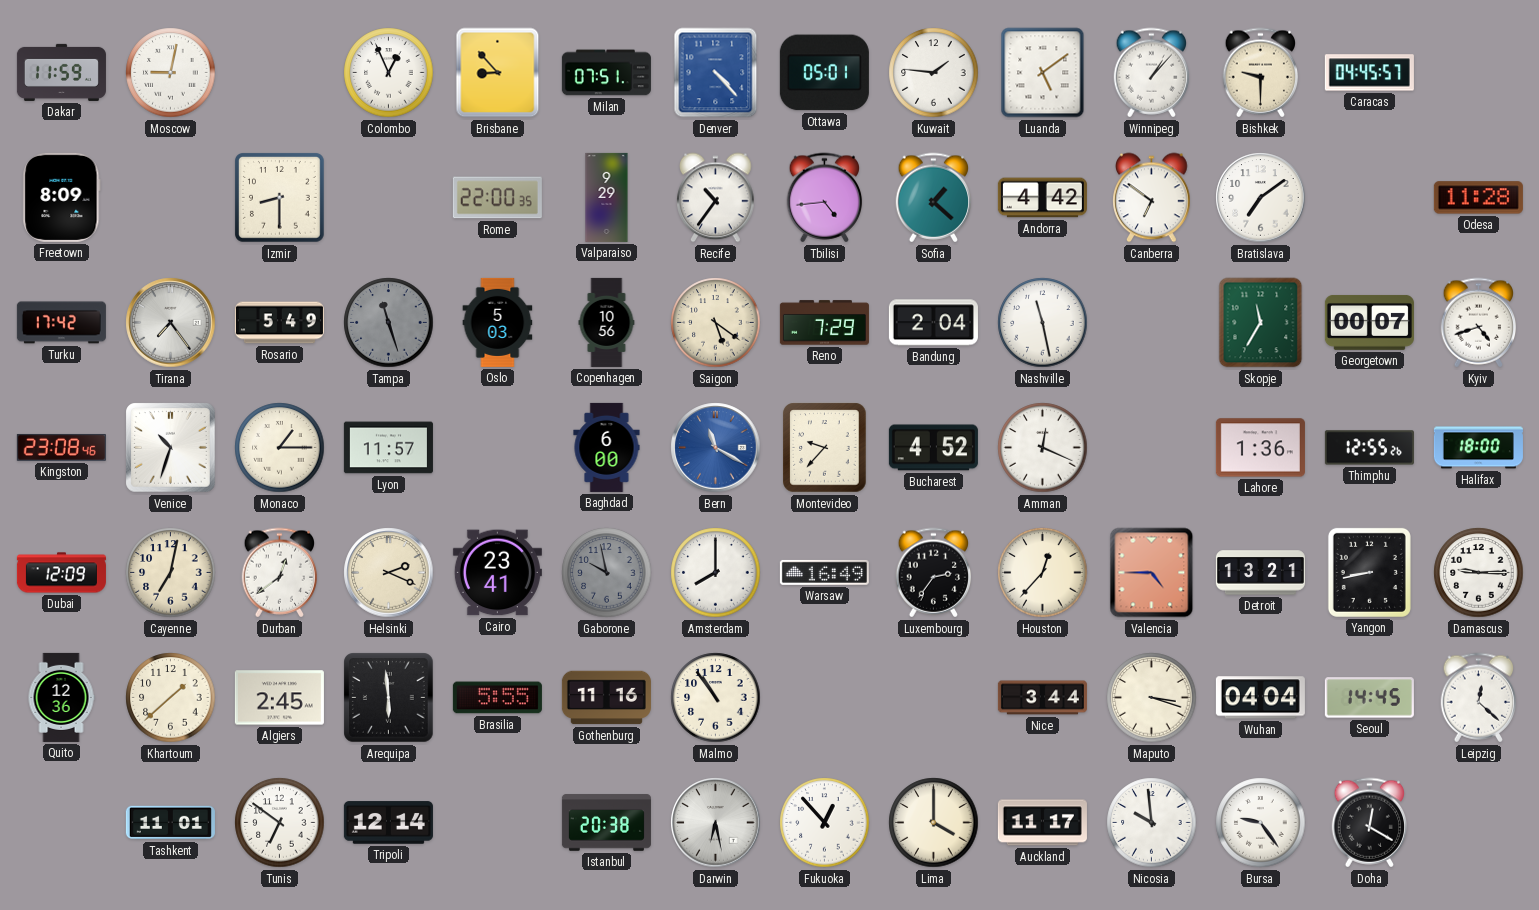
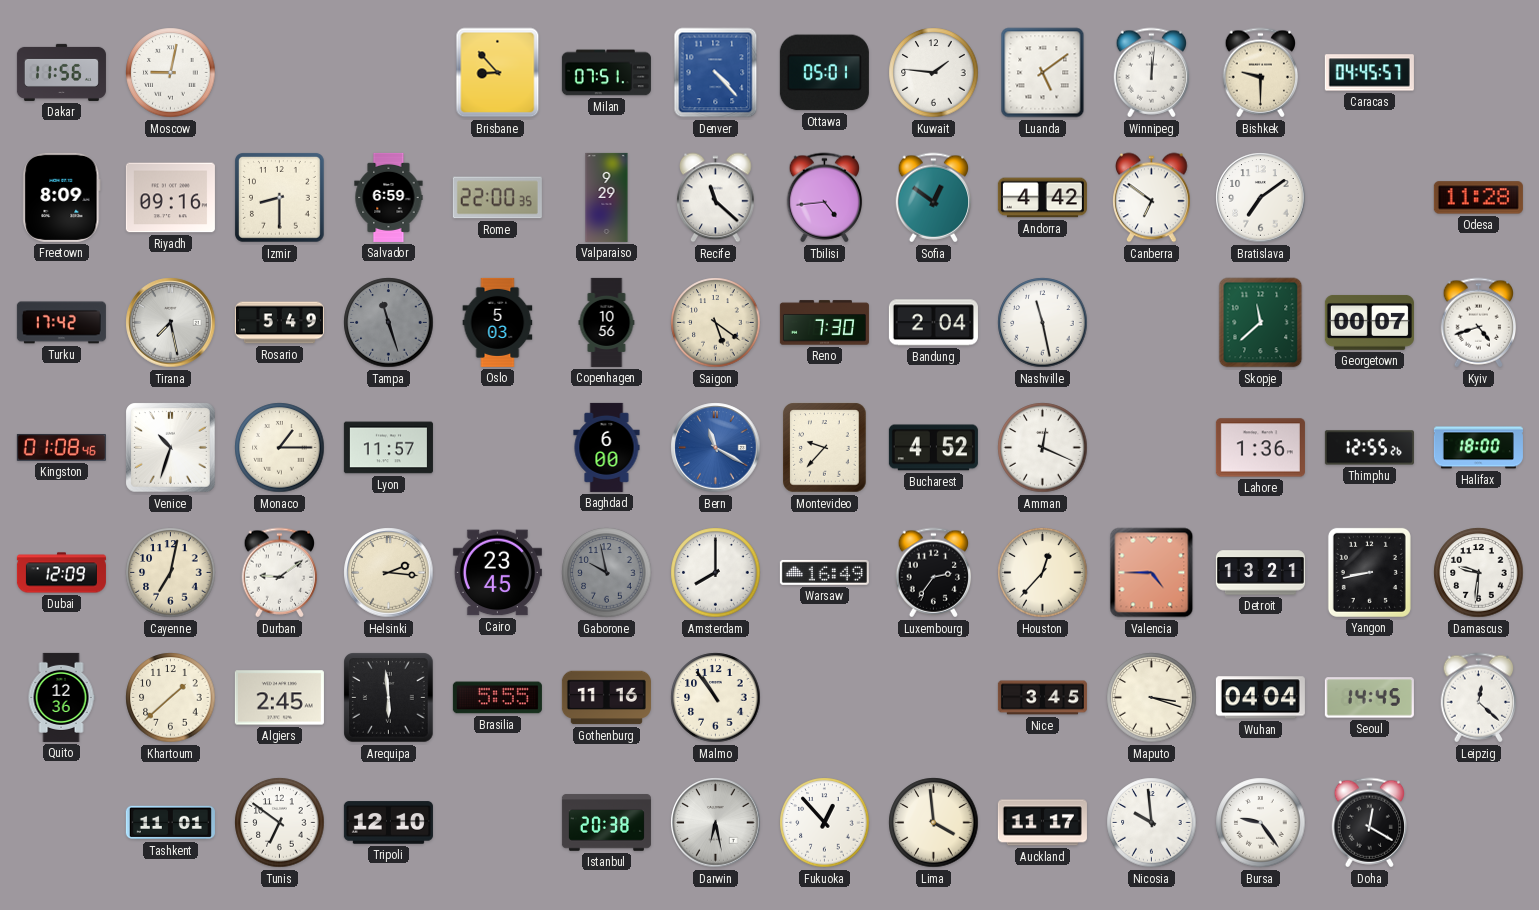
Dakar: 11:59 -> 11:56 (61, 72)
Colombo: 12:56 -> none (389, 73)
Winnipeg: 1:07 -> 12:01 (1152, 73)
Riyadh: none -> 09:16 (170, 198)
Salvador: none -> 6:59 (389, 197)
Recife: 10:36 -> 11:22 (716, 198)
Sofia: 1:22 -> 12:51 (934, 198)
Tirana: 7:24 -> 7:28 (171, 323)
Reno: 7:29 -> 7:30 (824, 323)
Skopje: 11:35 -> 11:38 (1261, 323)
Kingston: 23:08 -> 01:08 (61, 447)
Durban: 12:39 -> 9:09 (280, 573)
Helsinki: 2:19 -> 2:16 (389, 573)
Cairo: 23:41 -> 23:45 (497, 573)
Damascus: 9:15 -> 9:31 (1479, 573)
Nice: 3:44 -> 3:45 (1042, 698)
Tripoli: 12:14 -> 12:10 (388, 823)
Lima: 4:00 -> 3:59 (934, 823)
